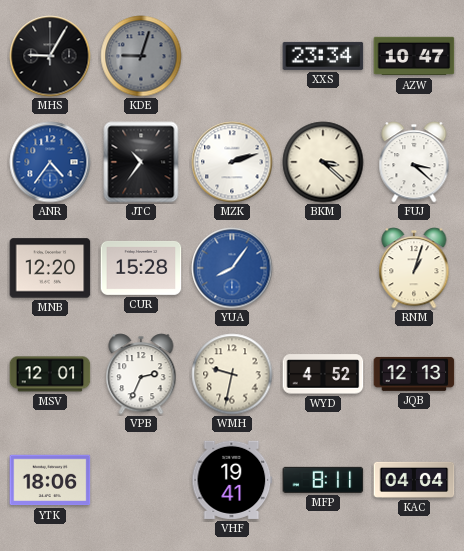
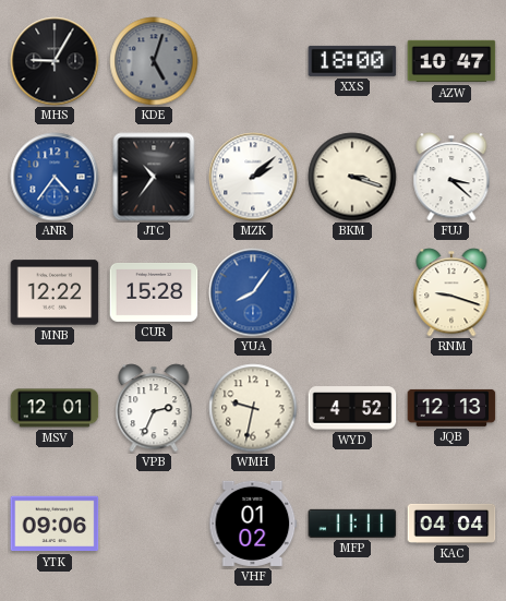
KDE: 9:03 -> 5:03 (154, 61)
XXS: 23:34 -> 18:00 (352, 61)
MZK: 2:12 -> 2:08 (253, 177)
BKM: 3:22 -> 3:18 (352, 177)
MNB: 12:20 -> 12:22 (55, 292)
RNM: 1:03 -> 9:18 (451, 292)
YTK: 18:06 -> 09:06 (55, 524)
VHF: 19:41 -> 01:02 (253, 524)
MFP: 8:11 -> 11:11 (352, 524)
